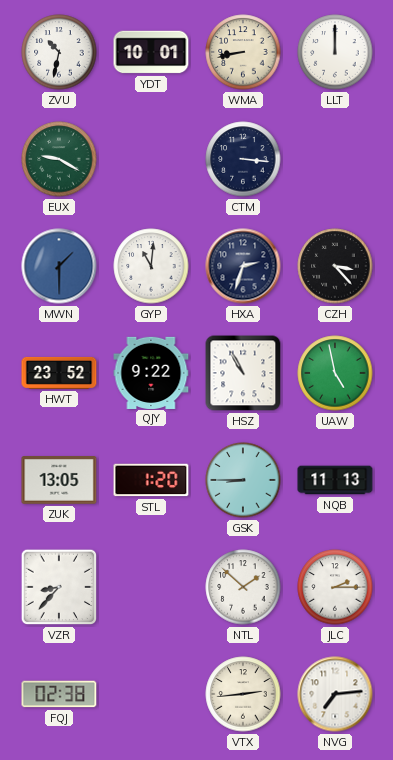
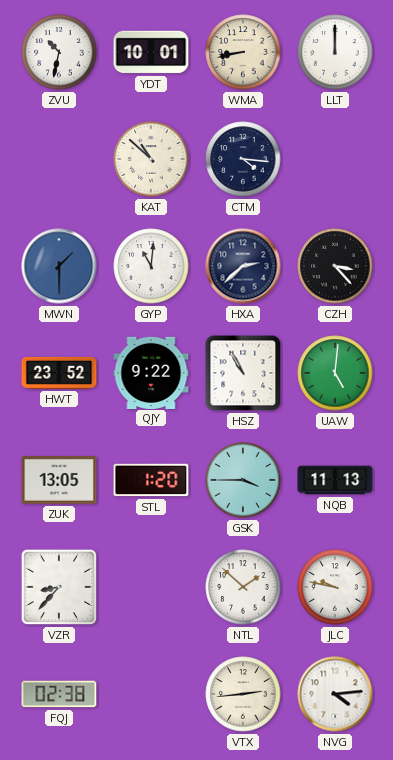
EUX: 9:20 -> none (59, 159)
KAT: none -> 10:52 (151, 159)
CTM: 3:16 -> 4:16 (243, 159)
HXA: 2:33 -> 2:38 (243, 266)
UAW: 4:58 -> 5:01 (335, 373)
GSK: 8:45 -> 3:45 (243, 480)
JLC: 2:15 -> 9:47 (335, 587)
NVG: 7:14 -> 4:14 (335, 694)
